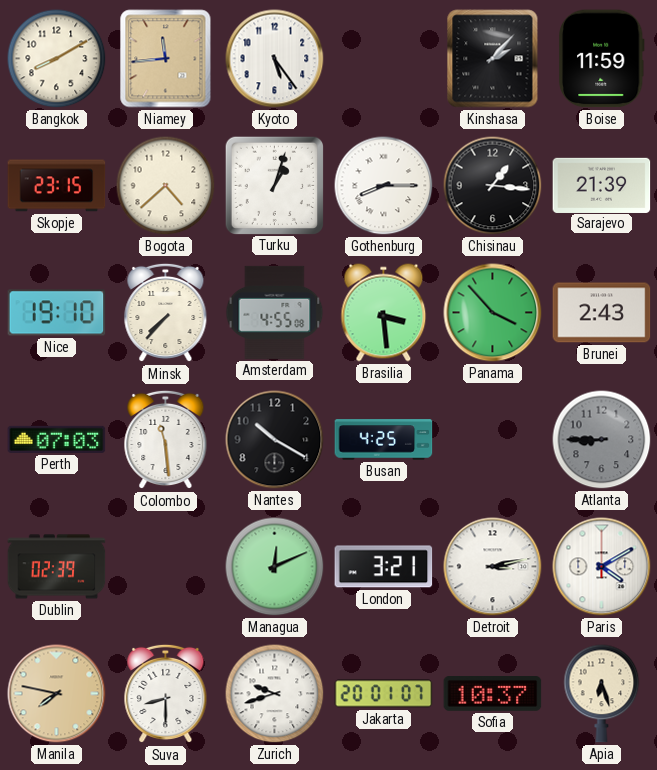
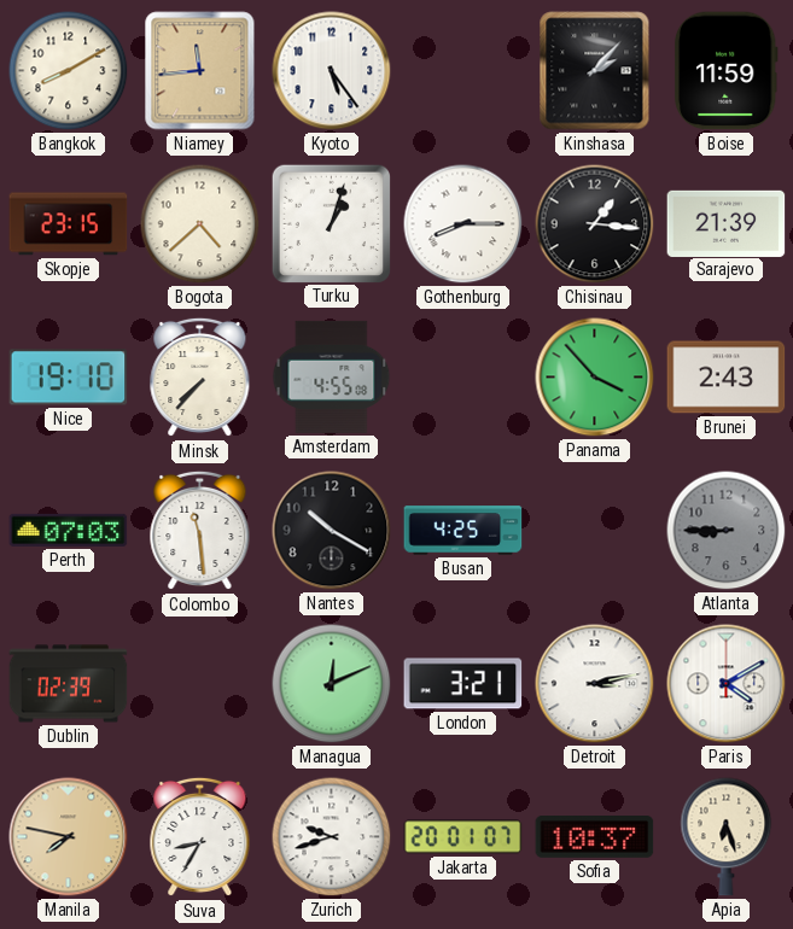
Brasilia: 3:29 -> none (384, 313)
Suva: 8:30 -> 8:35 (200, 837)
